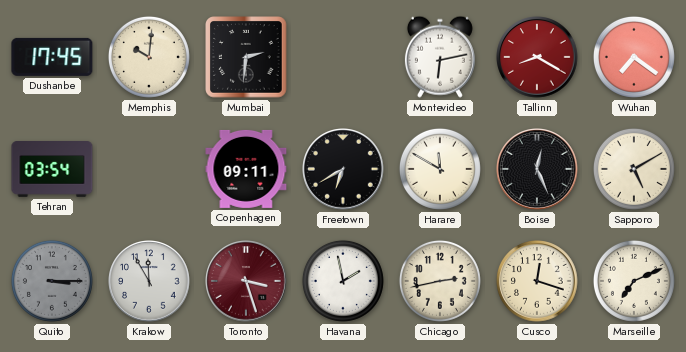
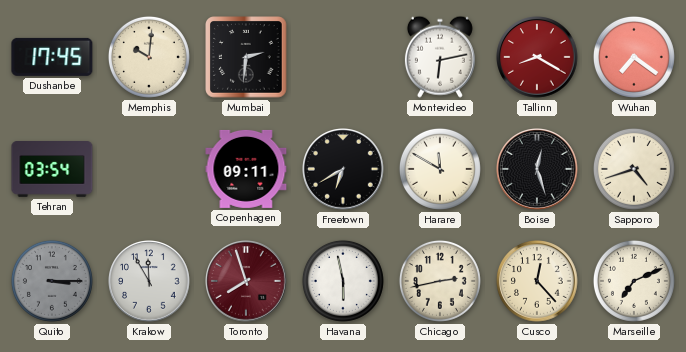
Boise: 12:26 -> 12:27 (537, 169)
Sapporo: 5:10 -> 4:42 (634, 169)
Toronto: 3:27 -> 7:57 (246, 281)
Havana: 1:58 -> 5:58 (343, 281)
Cusco: 12:18 -> 12:23 (537, 281)
